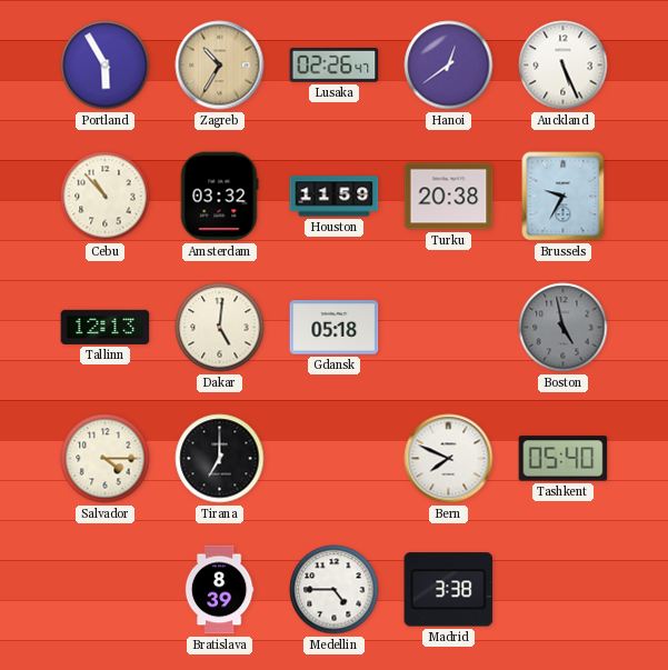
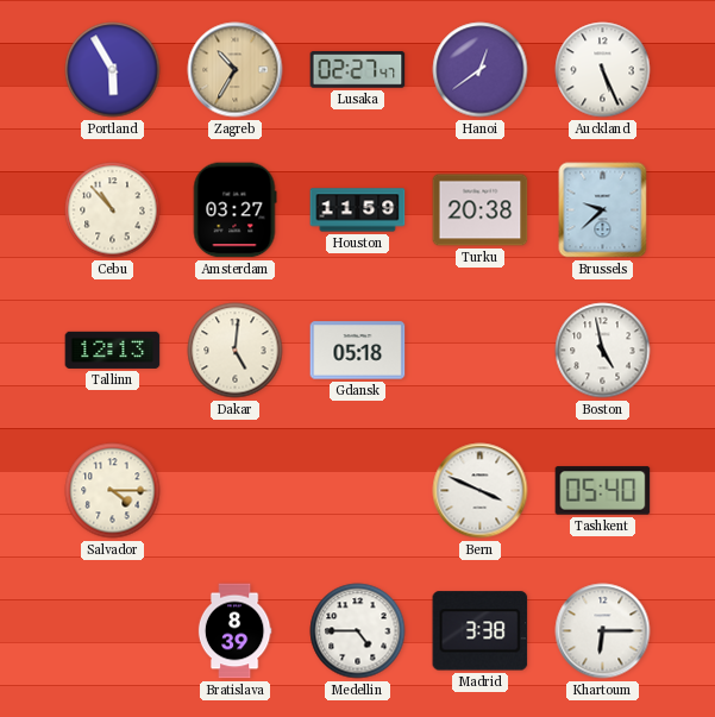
Lusaka: 02:26 -> 02:27 (358, 70)
Amsterdam: 03:32 -> 03:27 (234, 210)
Brussels: 9:35 -> 9:38 (603, 210)
Boston dial: grey -> white (603, 351)
Tirana: 7:00 -> none (220, 459)
Bern: 7:49 -> 3:49 (481, 491)
Khartoum: none -> 6:15 (603, 631)
